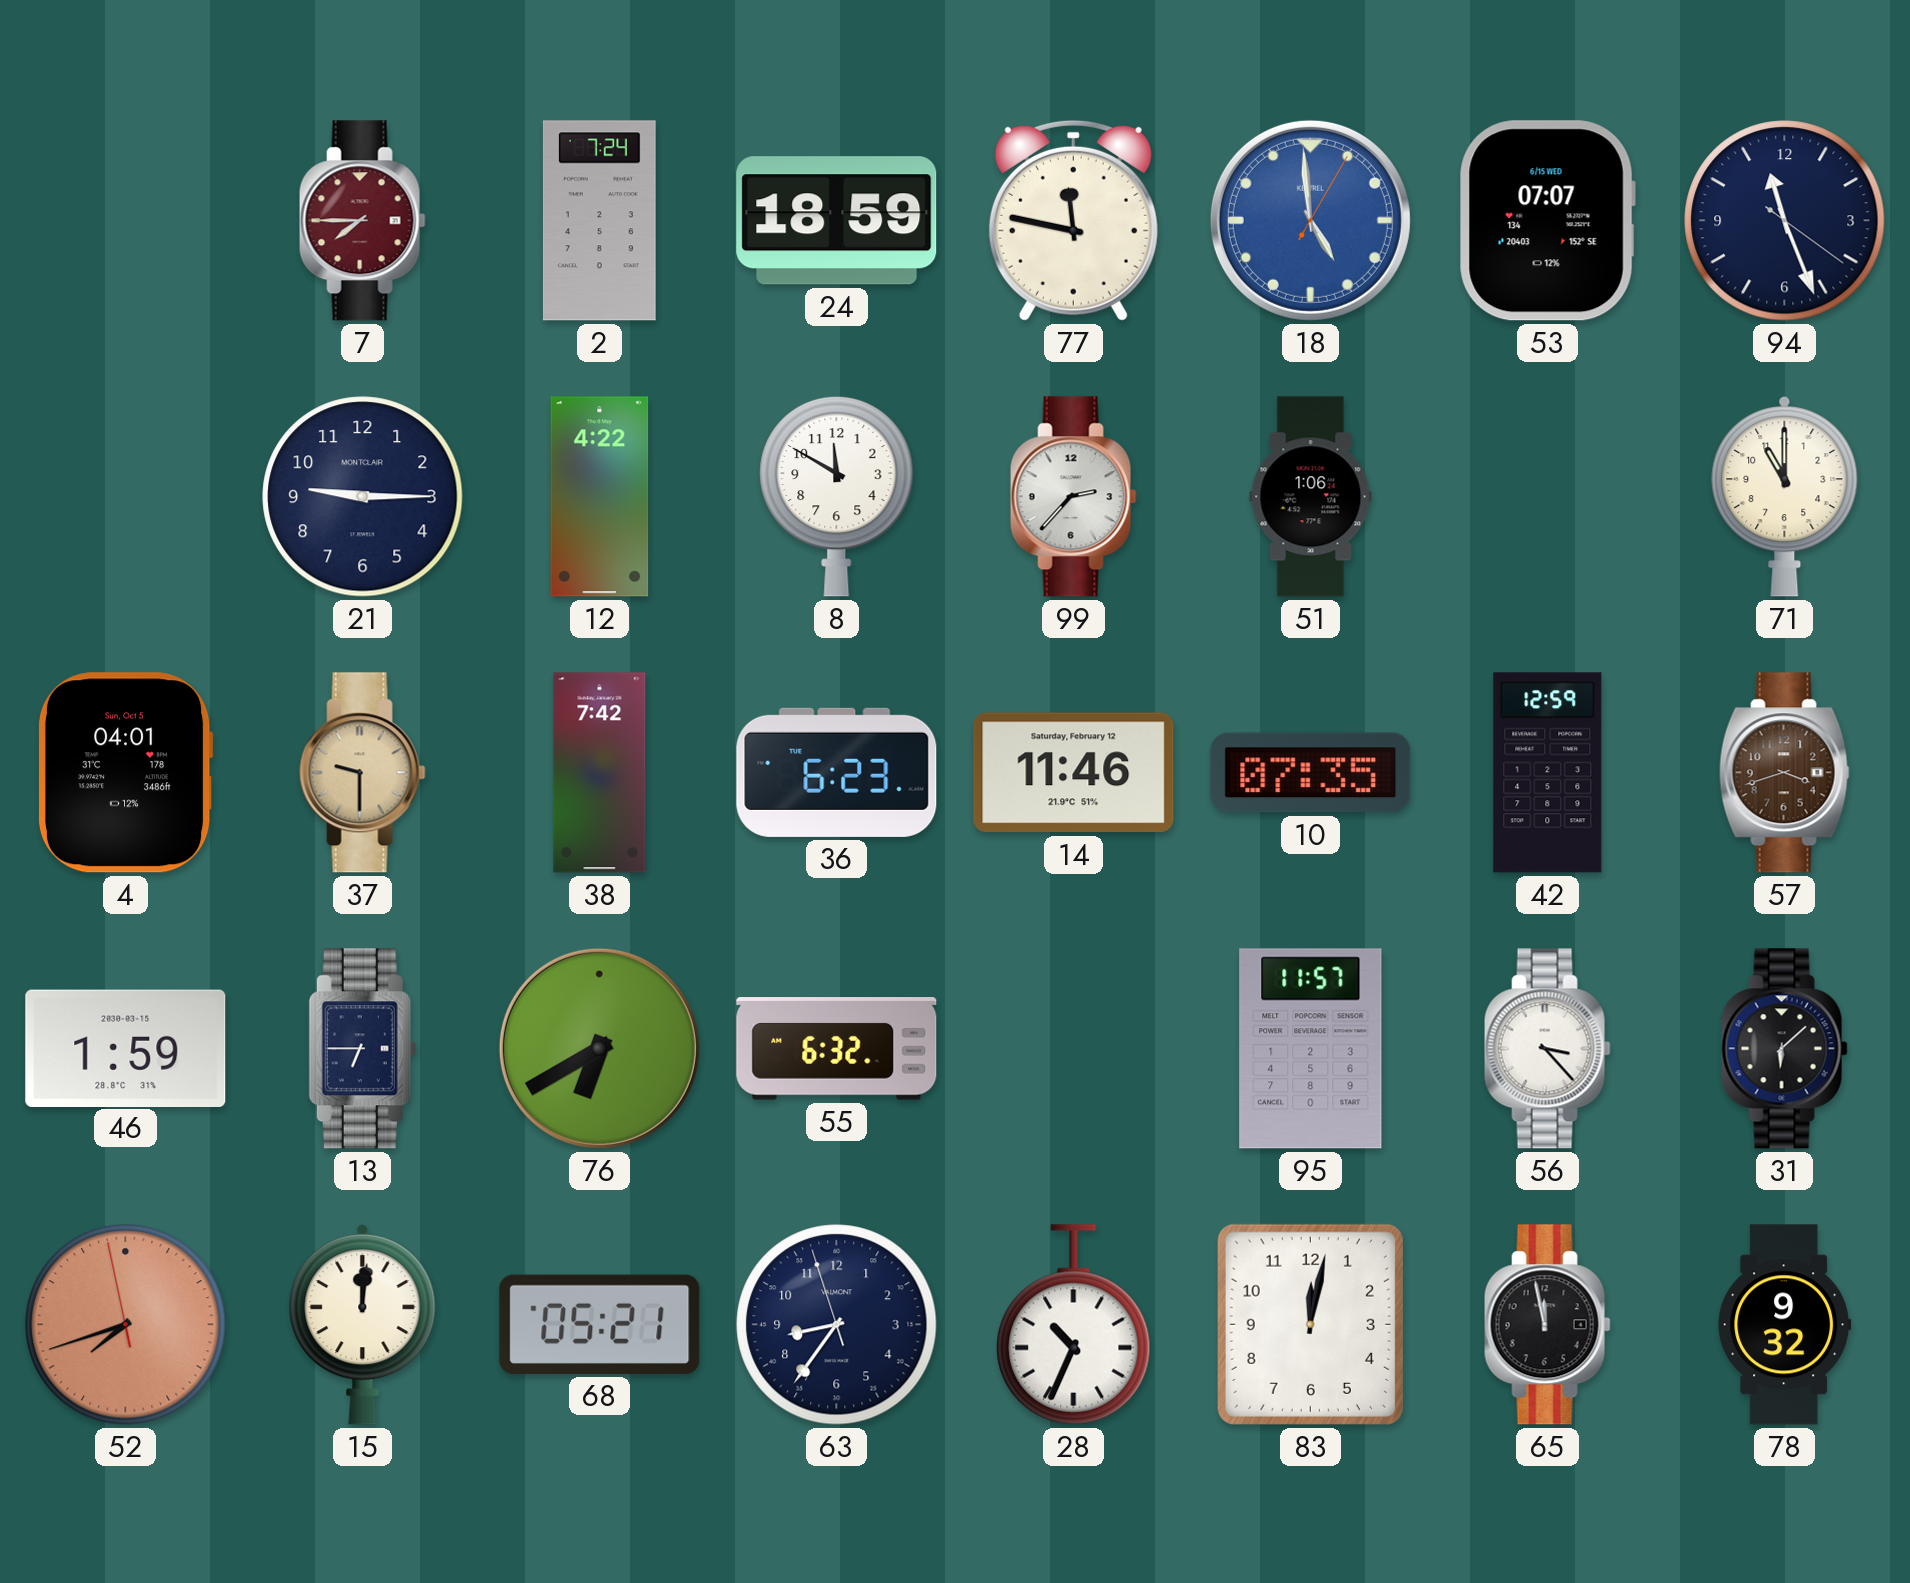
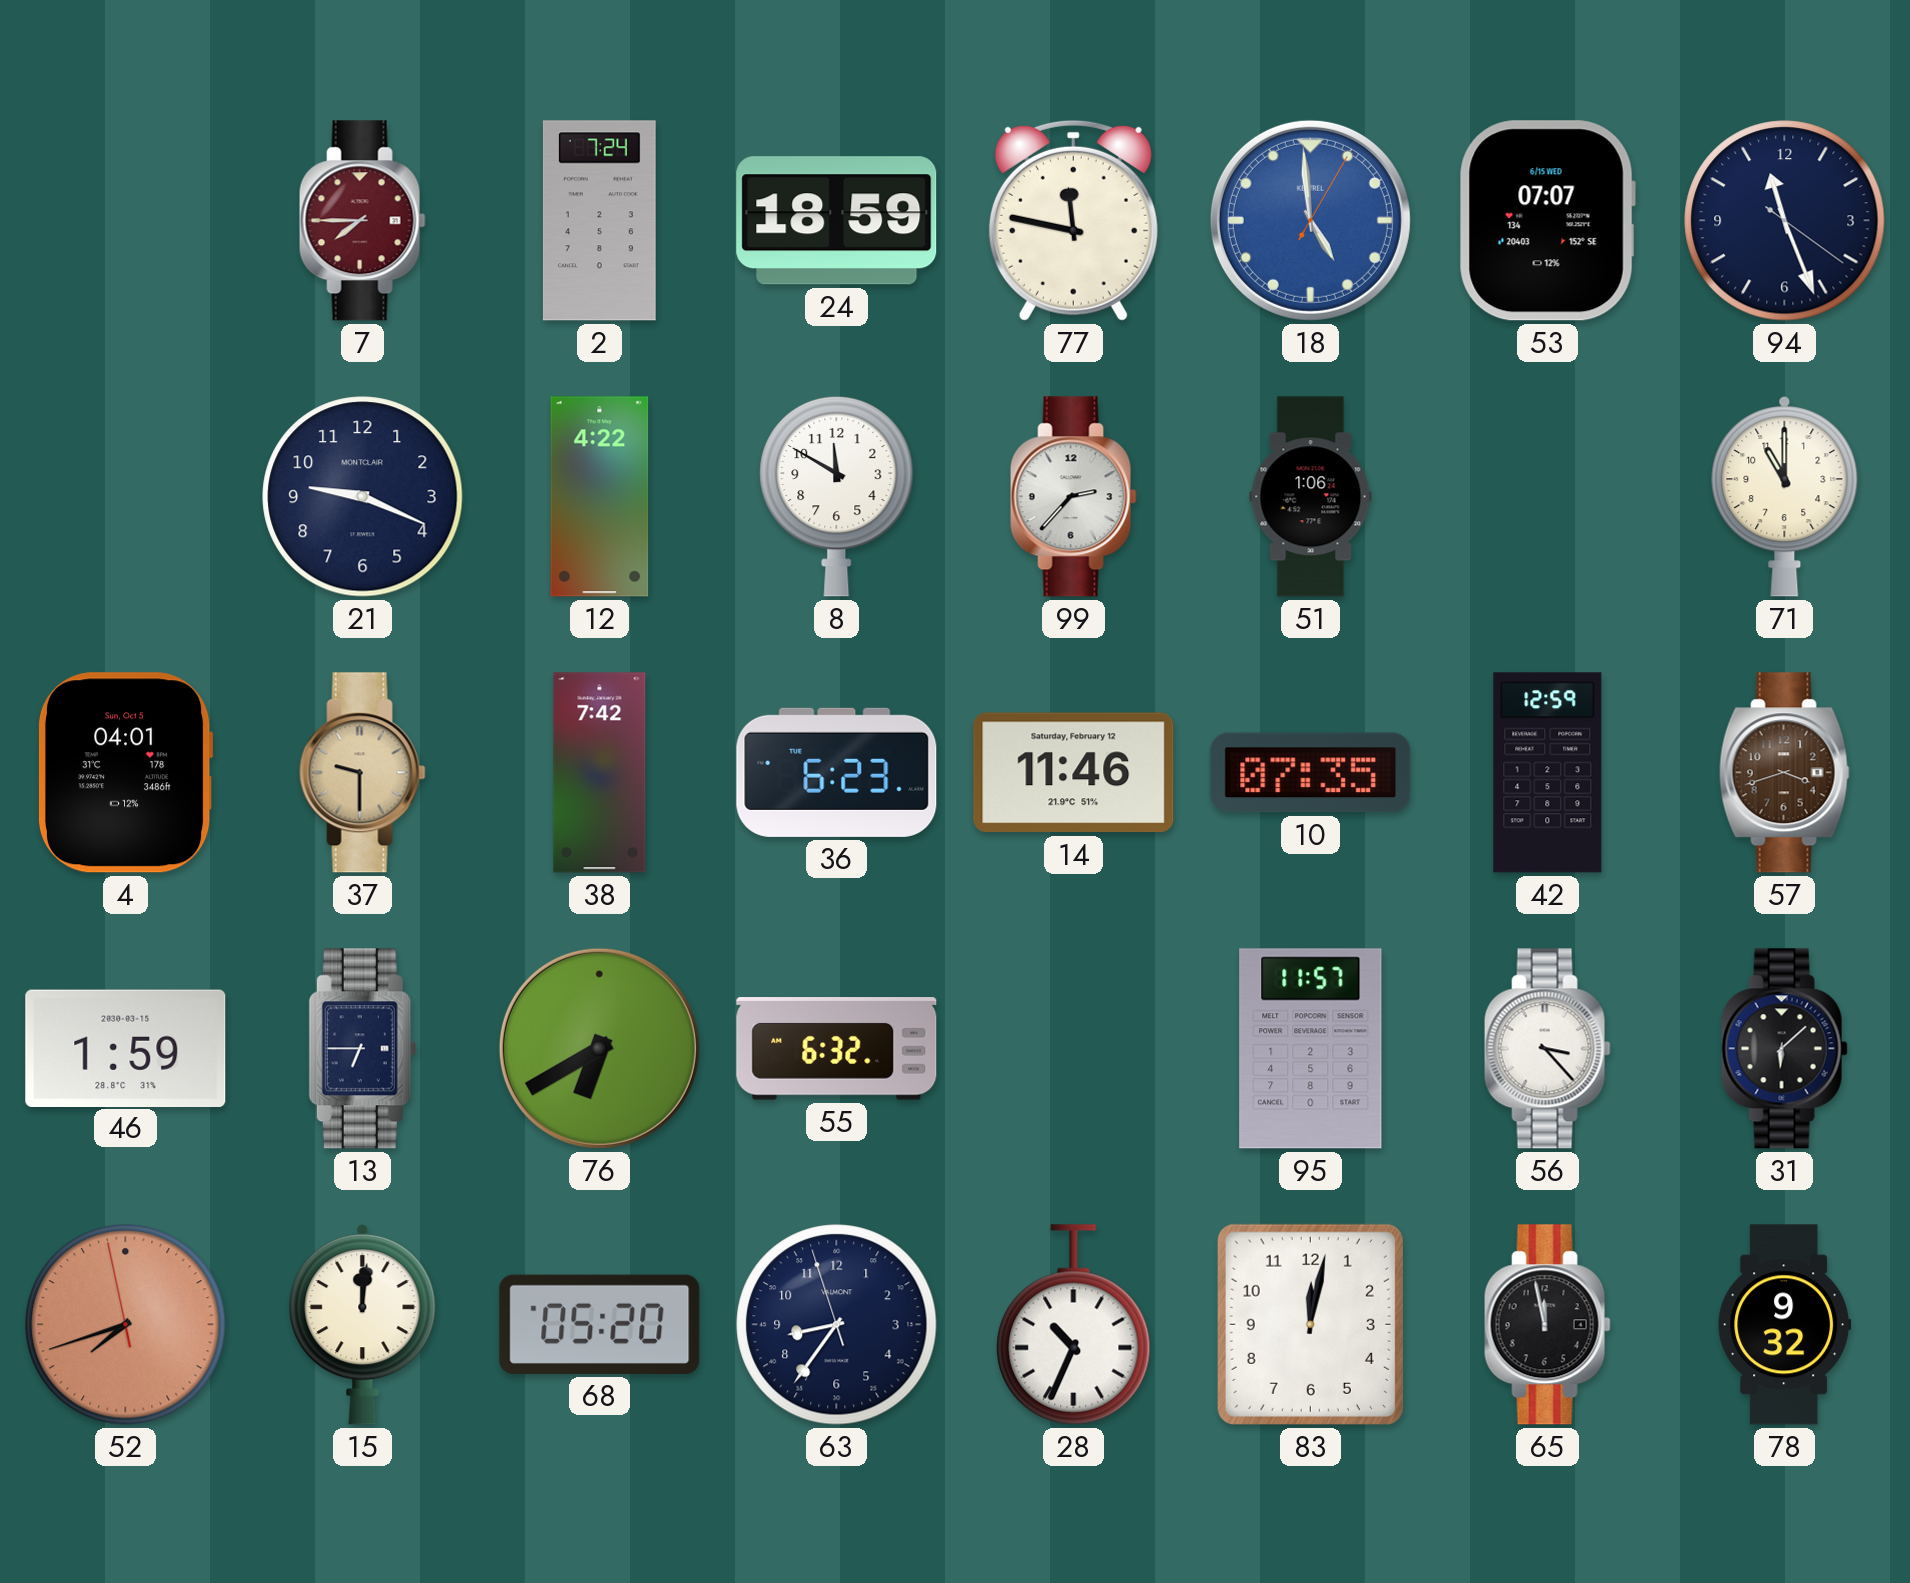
21: 9:15 -> 9:19 (363, 497)
68: 05:21 -> 05:20 (600, 1324)
